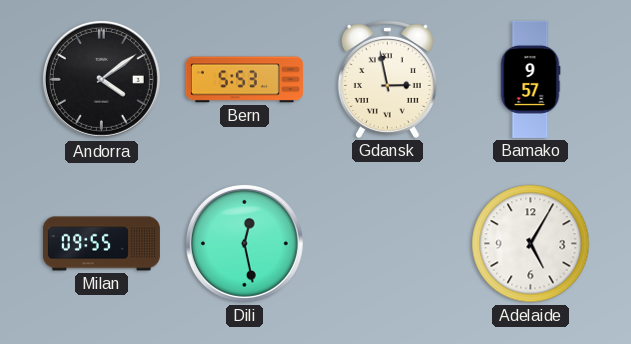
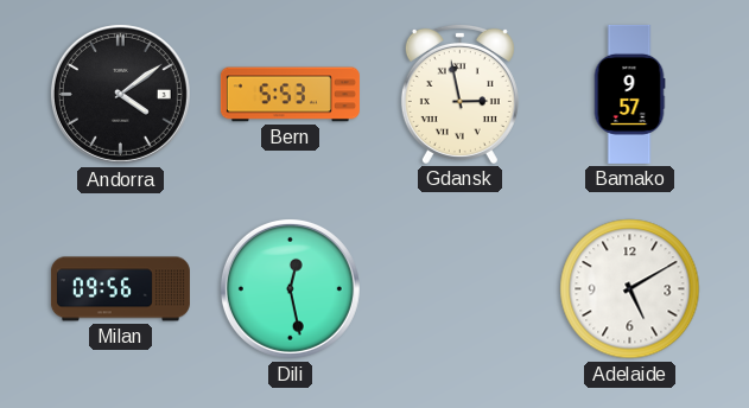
Milan: 09:55 -> 09:56 (120, 289)
Adelaide: 5:05 -> 5:10 (630, 289)
